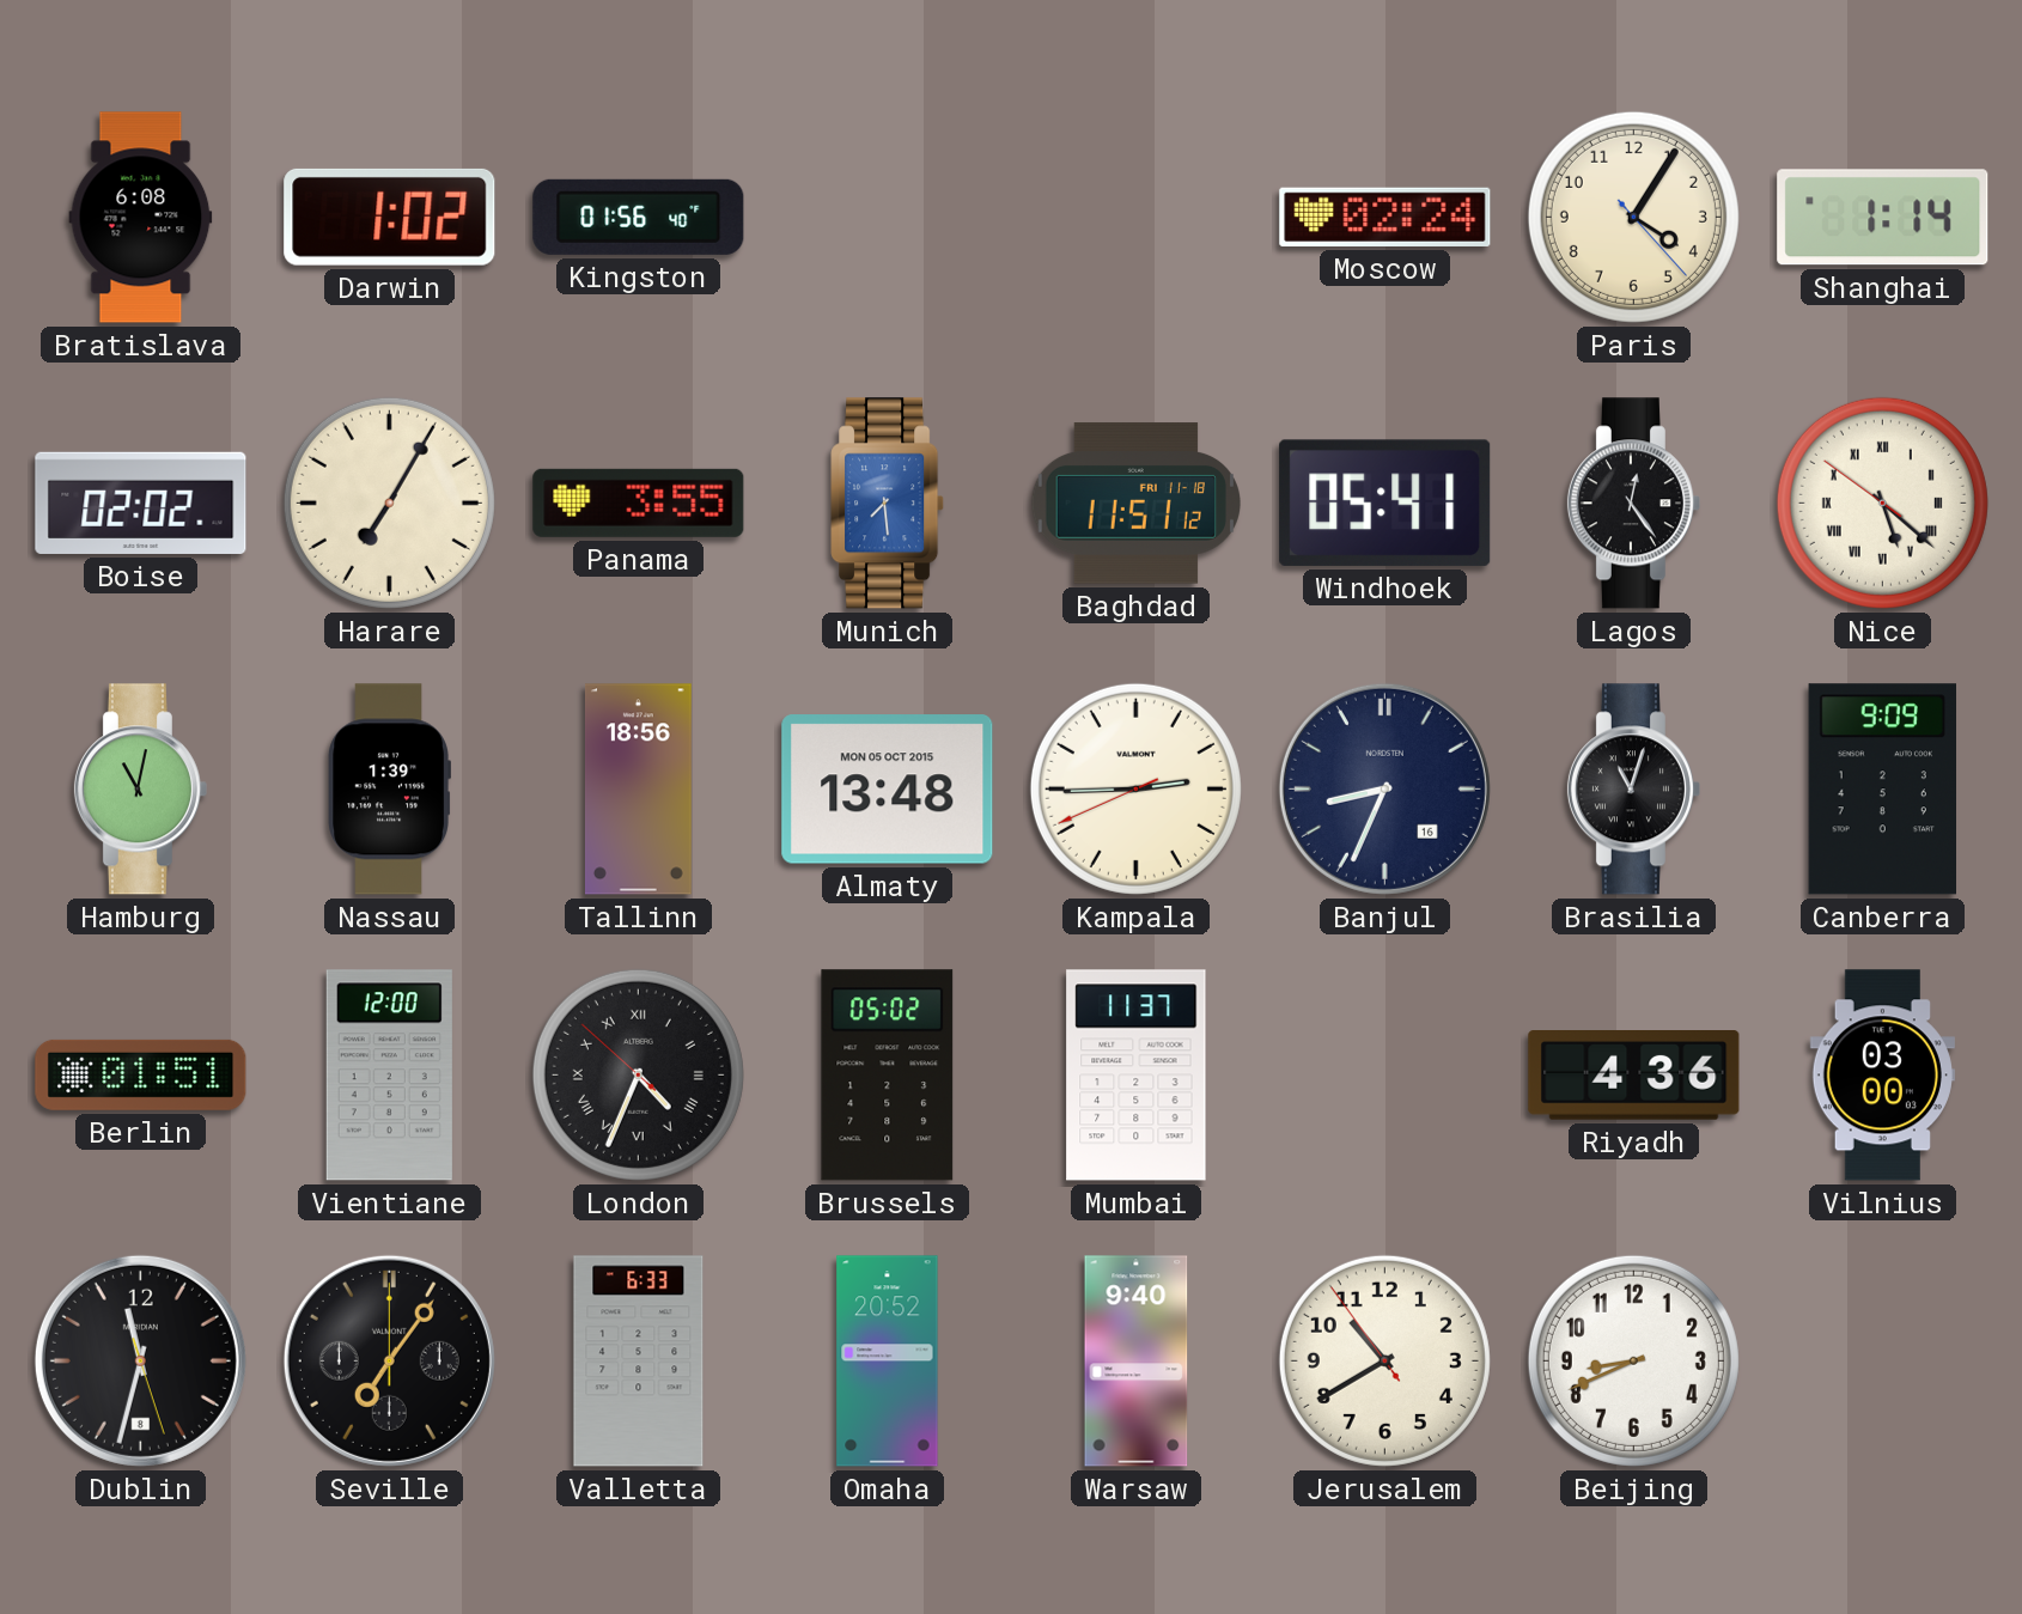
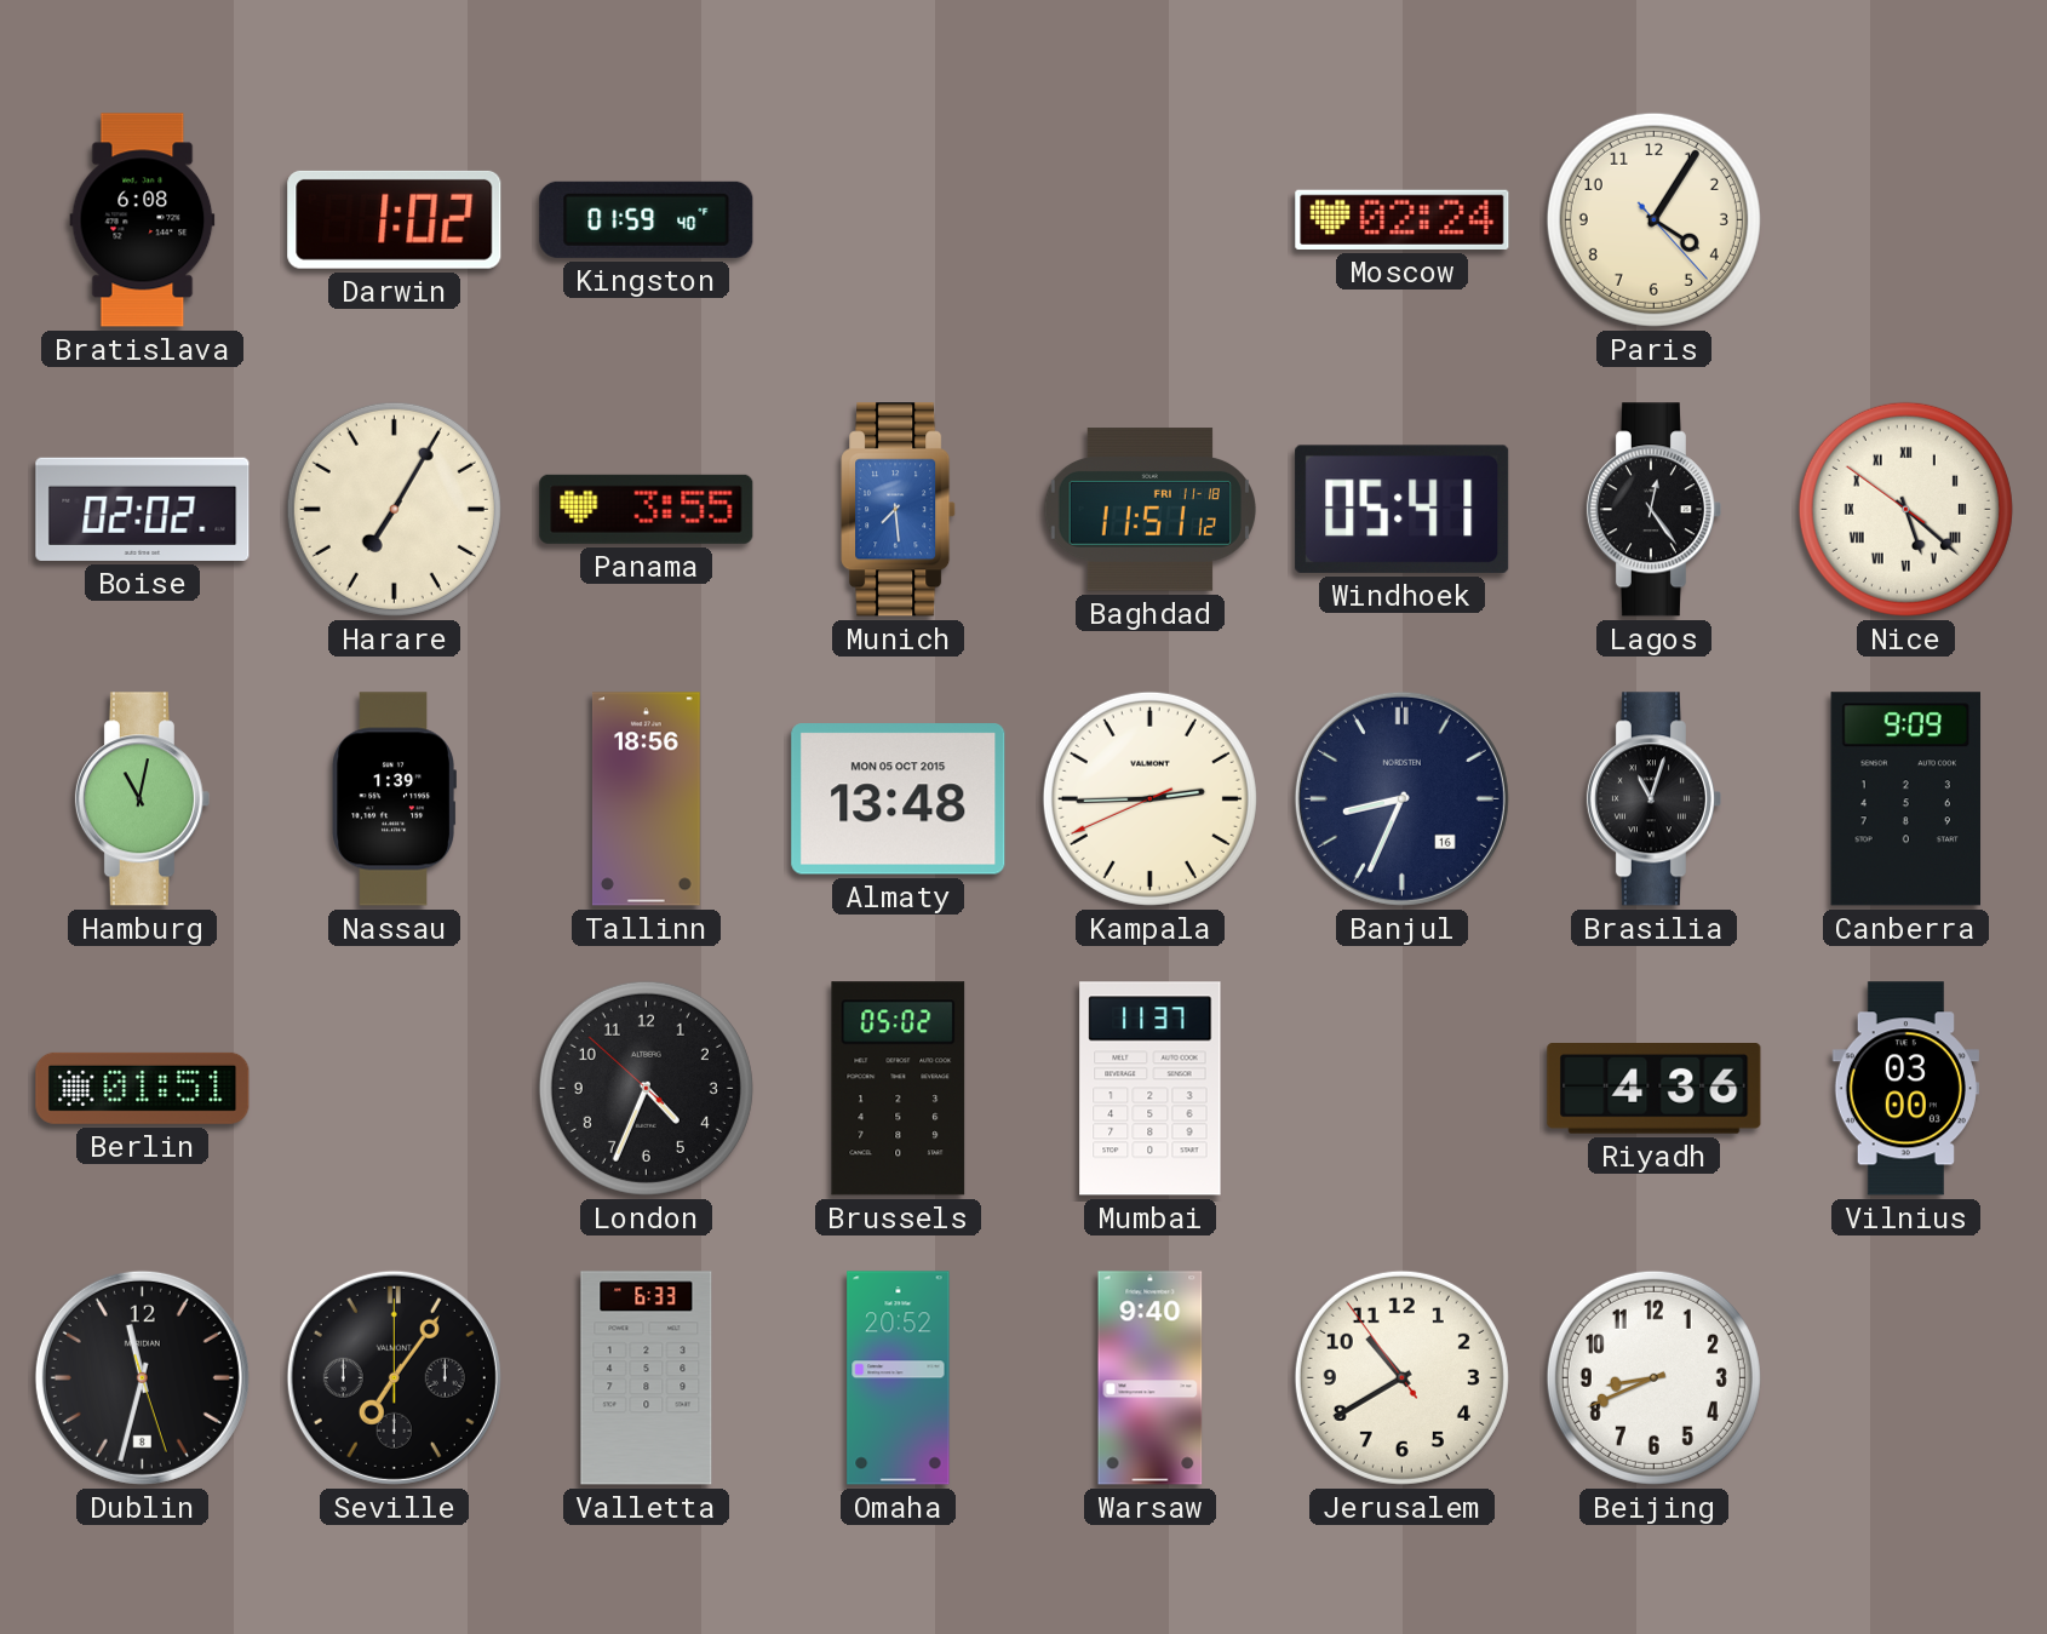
Kingston: 01:56 -> 01:59 (647, 219)
Shanghai: 1:14 -> none (1883, 218)
Vientiane: 12:00 -> none (389, 1076)
London numerals: Roman -> Arabic (646, 1088)
